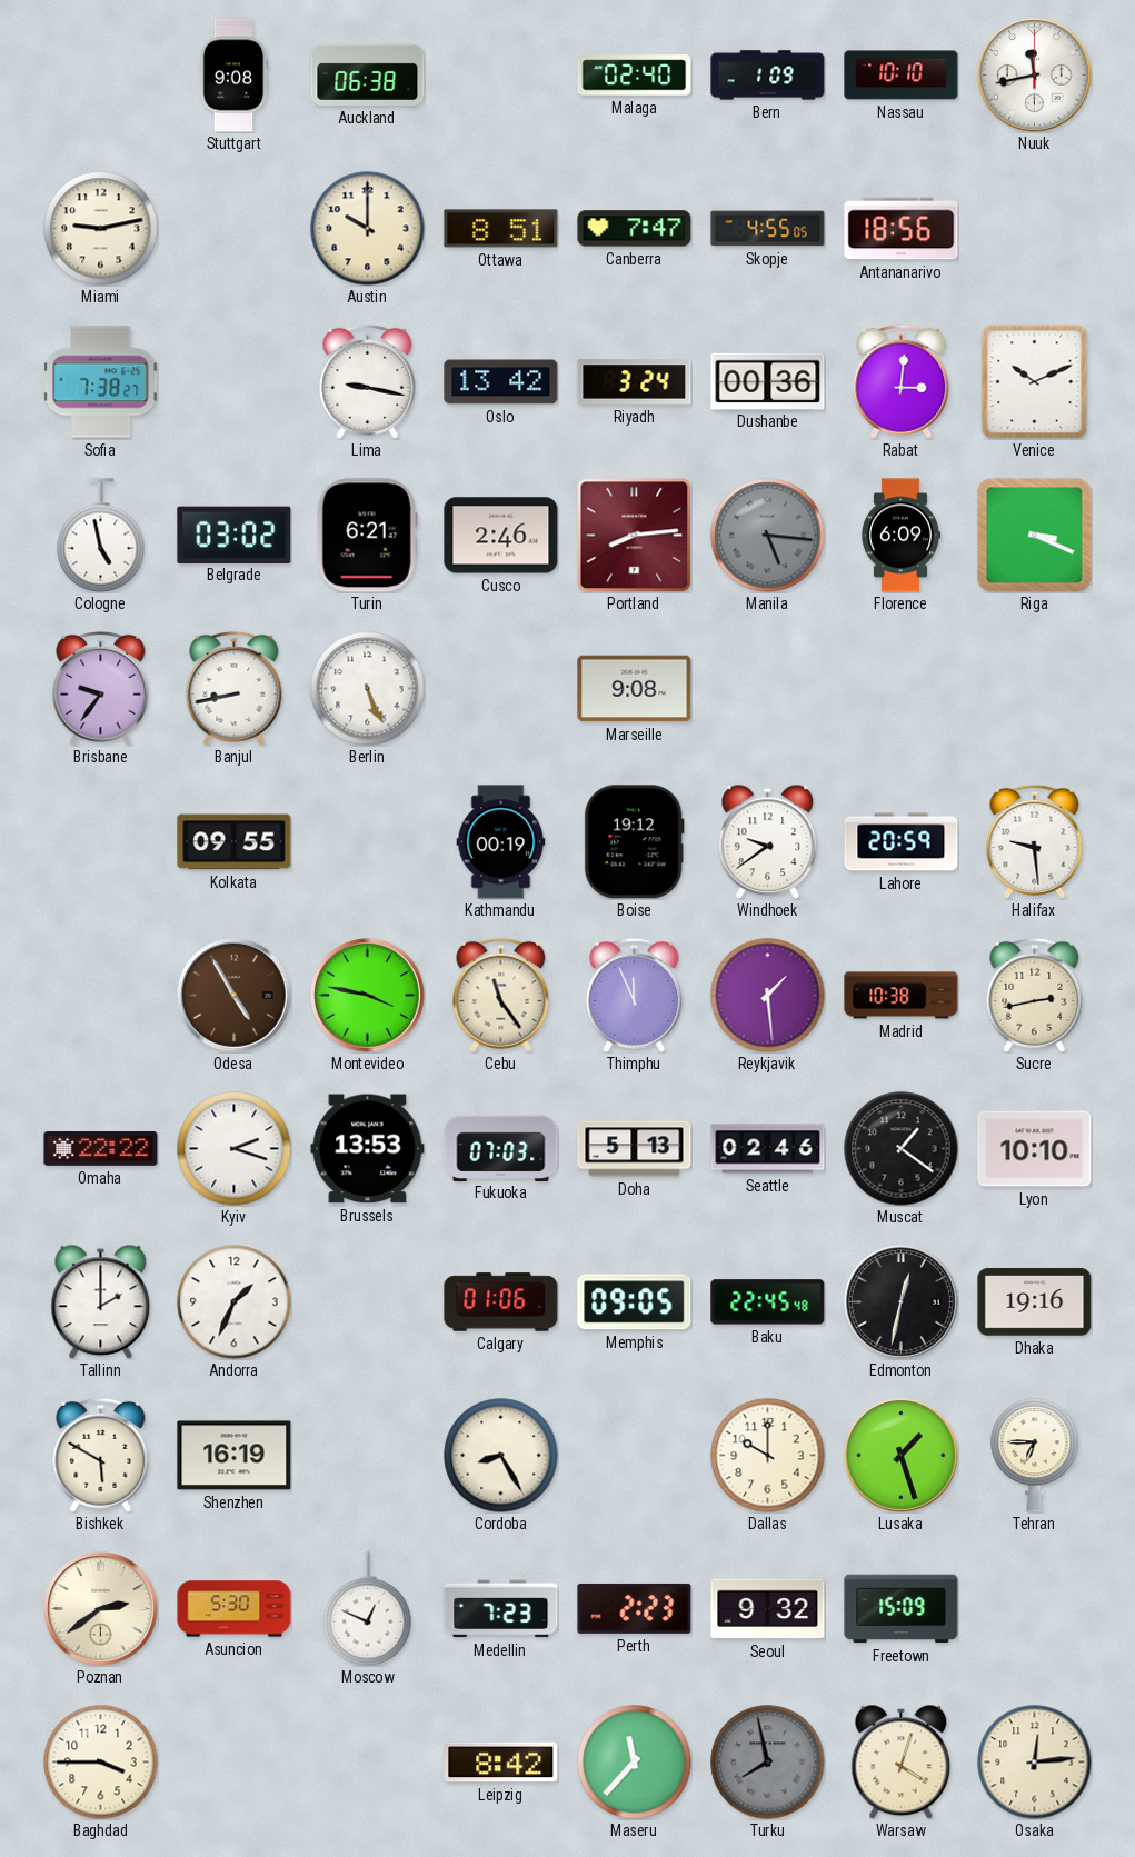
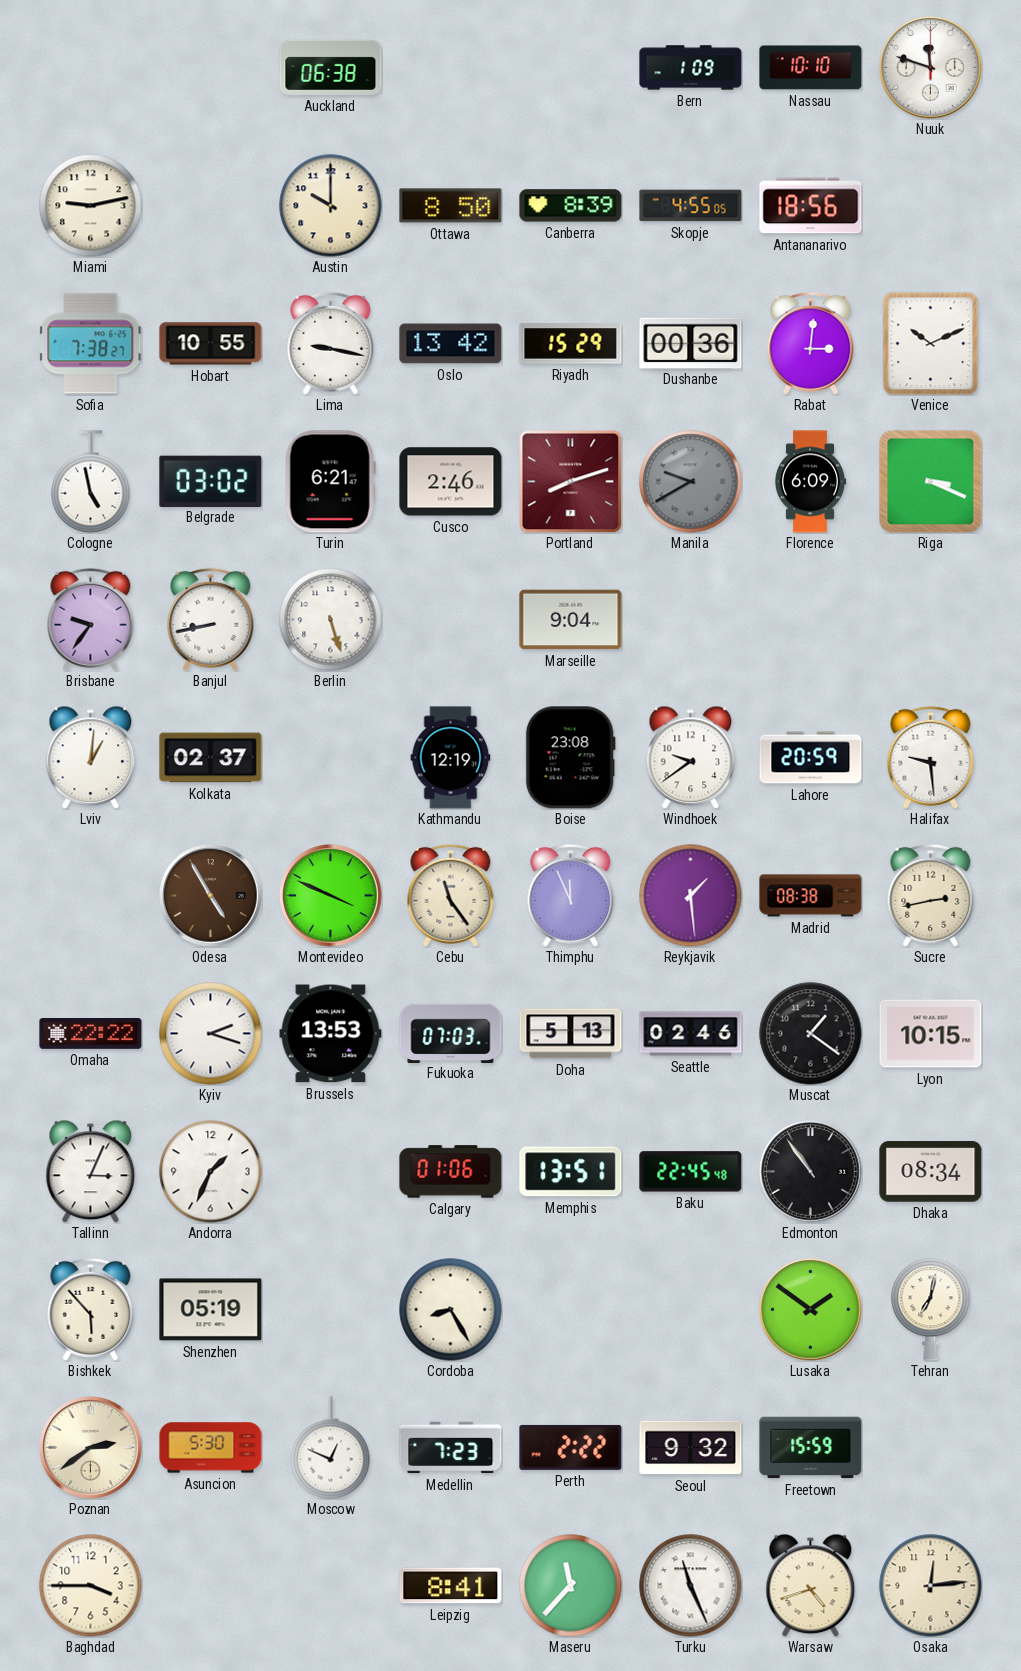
Stuttgart: 9:08 -> none (233, 76)
Malaga: 02:40 -> none (635, 76)
Nuuk: 11:43 -> 11:48 (931, 68)
Ottawa: 8:51 -> 8:50 (451, 206)
Canberra: 7:47 -> 8:39 (571, 206)
Hobart: none -> 10:55 (211, 344)
Riyadh: 3:24 -> 15:29 (571, 344)
Portland: 8:14 -> 8:12 (570, 481)
Manila: 5:16 -> 9:40 (691, 482)
Berlin: 5:26 -> 5:27 (331, 620)
Marseille: 9:08 -> 9:04 (571, 620)
Lviv: none -> 1:01 (91, 757)
Kolkata: 09:55 -> 02:37 (211, 758)
Kathmandu: 00:19 -> 12:19 (451, 758)
Boise: 19:12 -> 23:08 (570, 758)
Montevideo: 3:47 -> 3:49 (331, 896)
Madrid: 10:38 -> 08:38 (811, 896)
Lyon: 10:10 -> 10:15 (931, 1034)
Tallinn: 2:00 -> 3:04 (91, 1171)
Memphis: 09:05 -> 13:51 (571, 1172)
Edmonton: 12:32 -> 10:54 (811, 1172)
Dhaka: 19:16 -> 08:34 (931, 1172)
Bishkek: 5:50 -> 5:53 (91, 1309)
Shenzhen: 16:19 -> 05:19 (211, 1310)
Dallas: 10:00 -> none (768, 1456)
Lusaka: 1:27 -> 1:51 (811, 1310)
Tehran: 6:45 -> 7:02 (931, 1310)
Perth: 2:23 -> 2:22 (571, 1447)
Freetown: 15:09 -> 15:59 (811, 1448)
Leipzig: 8:42 -> 8:41 (451, 1586)
Turku: 7:58 -> 11:26 (691, 1586)
Turku dial: grey -> white (691, 1586)
Warsaw: 4:03 -> 4:42 (811, 1585)
